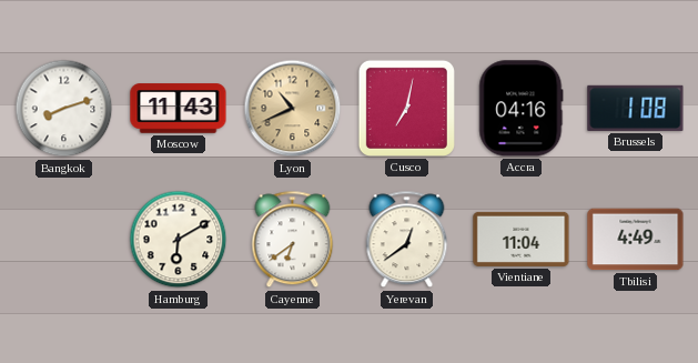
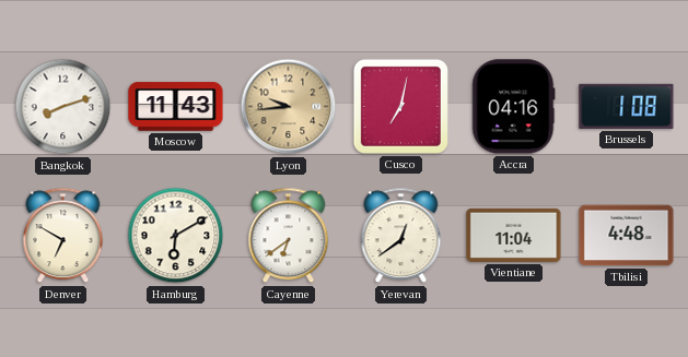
Lyon: 10:41 -> 9:44 (289, 107)
Denver: none -> 6:50 (63, 236)
Tbilisi: 4:49 -> 4:48 (627, 236)
